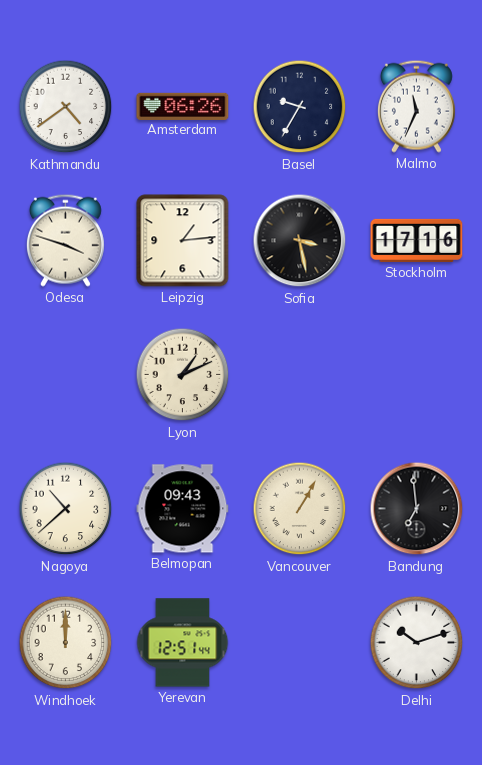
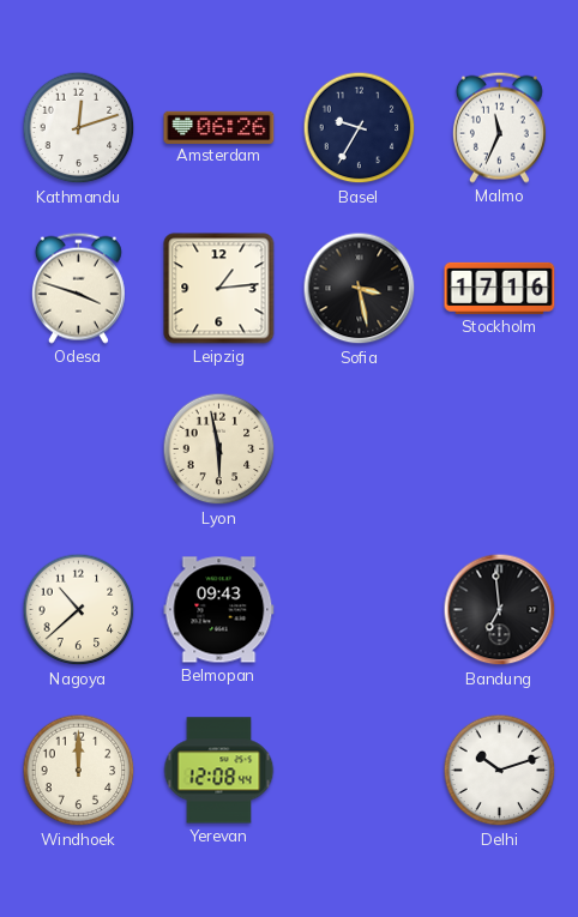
Kathmandu: 4:39 -> 12:12 (79, 128)
Lyon: 1:11 -> 5:58 (219, 450)
Vancouver: 1:05 -> none (300, 509)
Yerevan: 12:51 -> 12:08 (219, 771)
